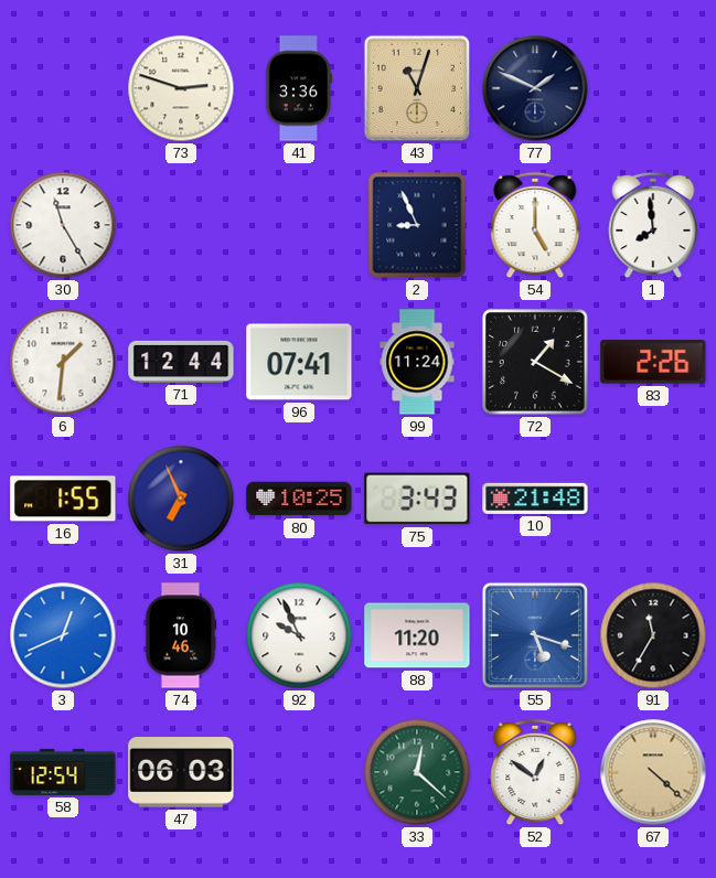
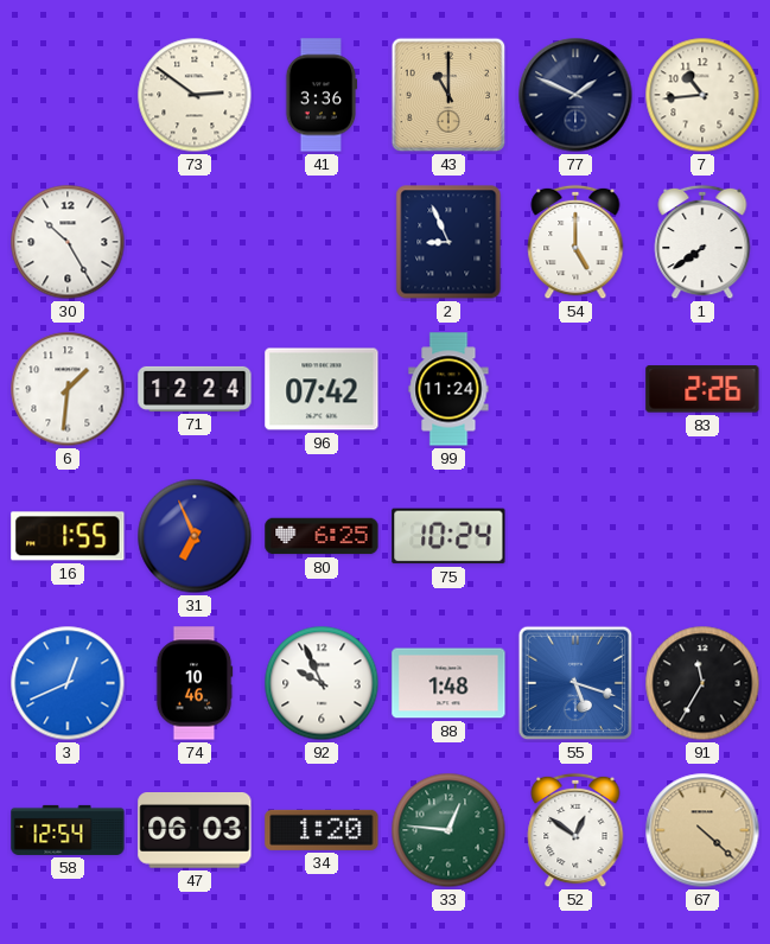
73: 2:48 -> 2:51 (195, 95)
43: 11:03 -> 11:00 (448, 95)
7: none -> 10:44 (702, 95)
30: 11:25 -> 10:25 (68, 242)
1: 7:59 -> 7:39 (702, 242)
71: 12:44 -> 12:24 (195, 389)
96: 07:41 -> 07:42 (322, 389)
72: 1:20 -> none (535, 362)
80: 10:25 -> 6:25 (322, 536)
75: 3:43 -> 10:24 (448, 536)
10: 21:48 -> none (535, 499)
88: 11:20 -> 1:48 (448, 683)
34: none -> 1:20 (322, 830)
33: 12:22 -> 12:46 (448, 830)
